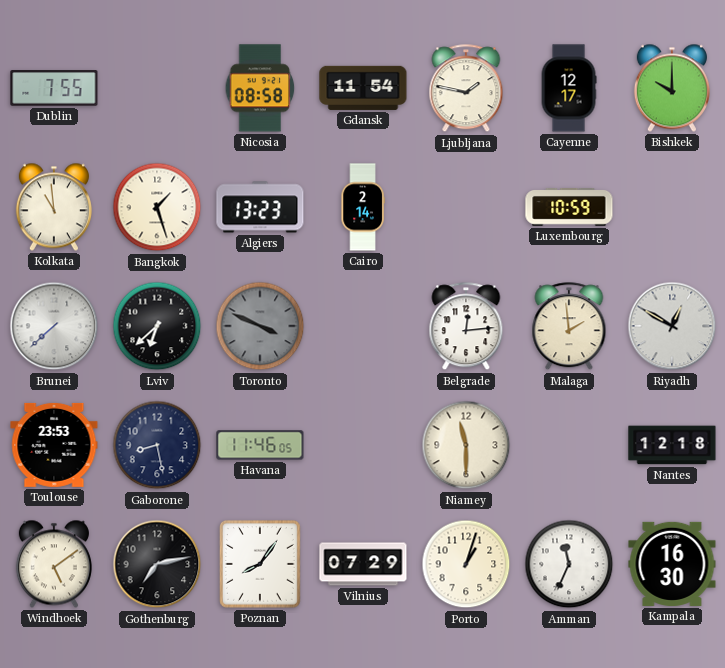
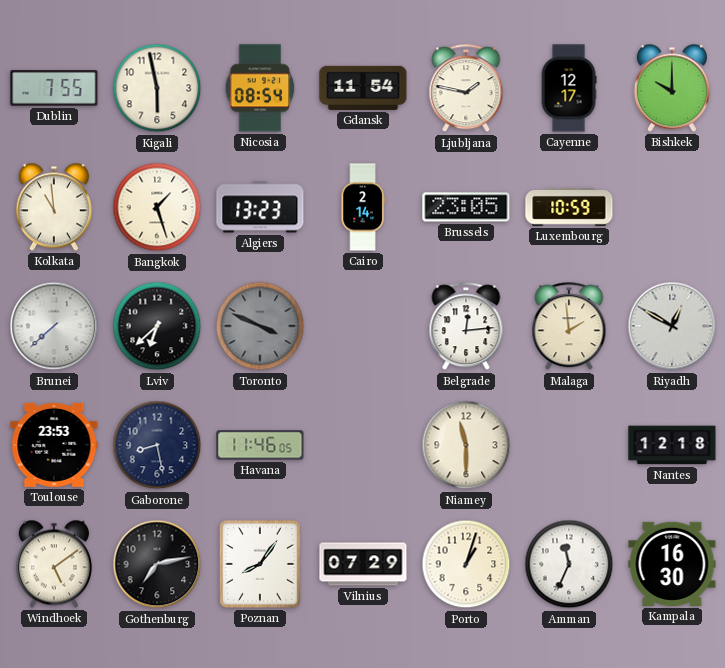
Kigali: none -> 5:58 (157, 88)
Nicosia: 08:58 -> 08:54 (260, 88)
Brussels: none -> 23:05 (466, 207)
